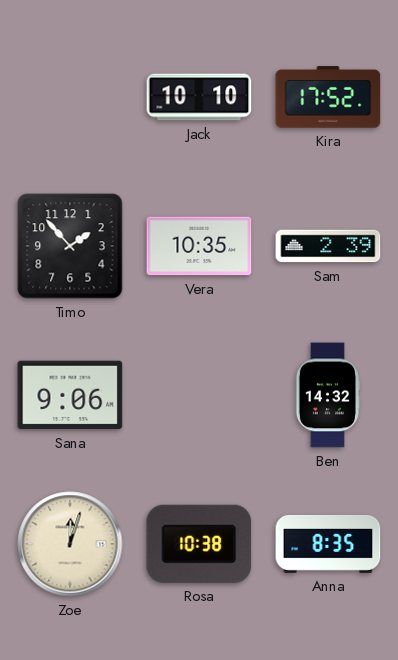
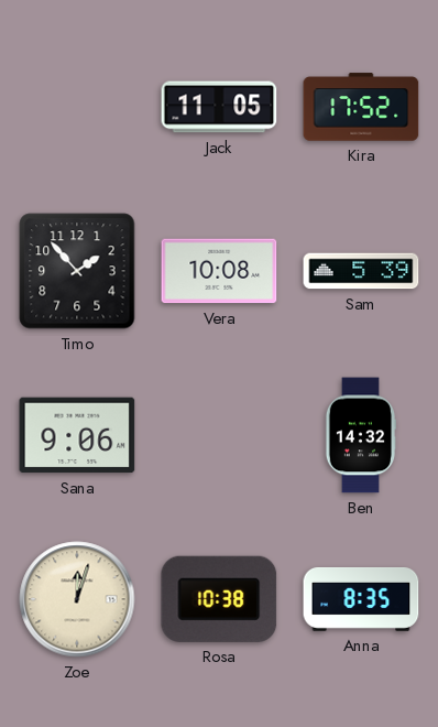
Jack: 10:10 -> 11:05 (219, 107)
Vera: 10:35 -> 10:08 (219, 271)
Sam: 2:39 -> 5:39 (361, 271)
